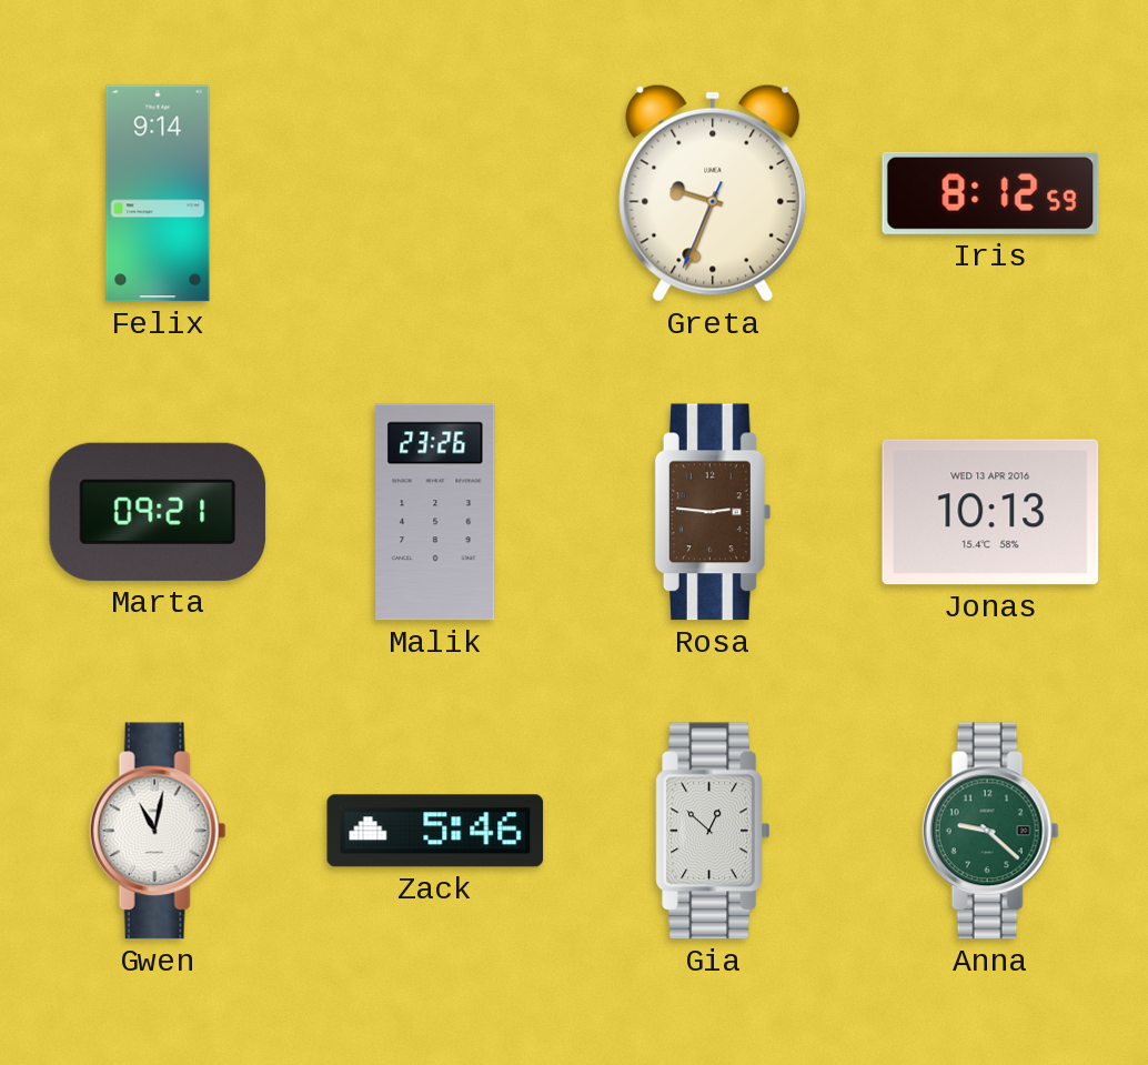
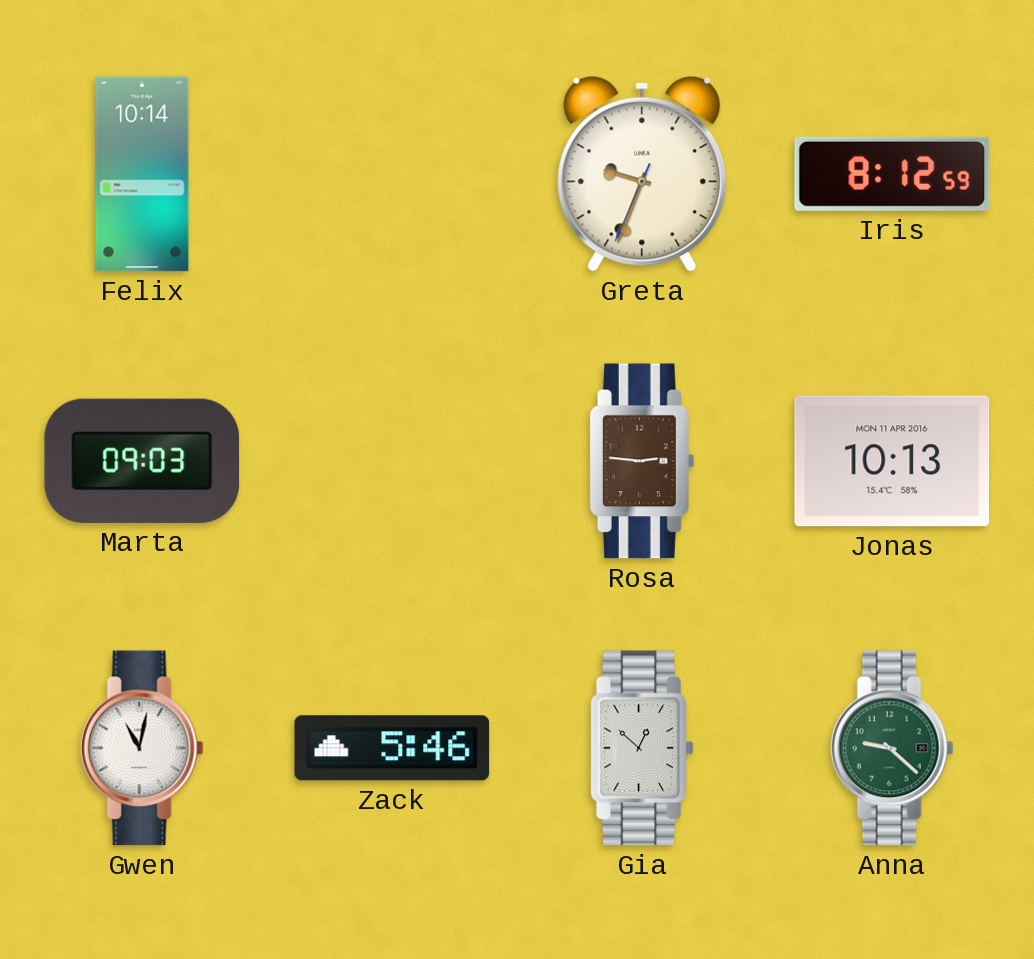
Felix: 9:14 -> 10:14 (142, 174)
Marta: 09:21 -> 09:03 (142, 461)
Malik: 23:26 -> none (435, 512)
Jonas date: WED 13 APR 2016 -> MON 11 APR 2016 (892, 461)
